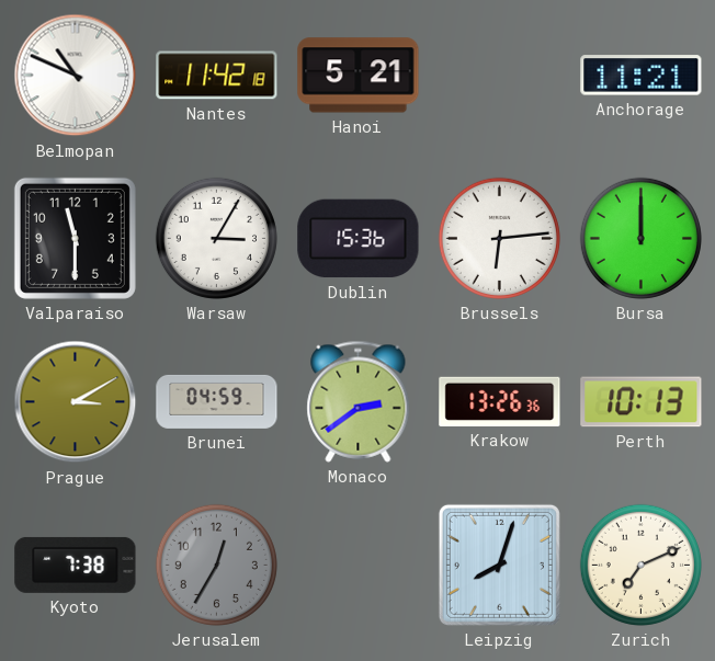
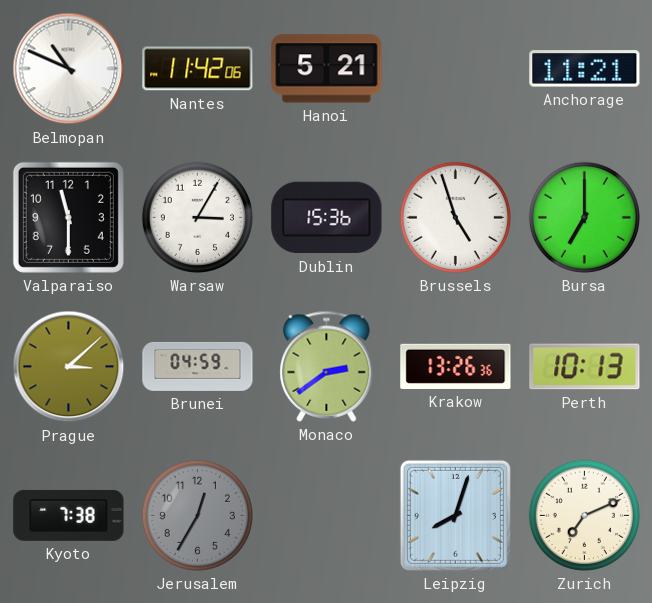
Nantes: 11:42:18 -> 11:42:06 (198, 69)
Brussels: 6:14 -> 4:57 (455, 217)
Bursa: 12:00 -> 7:00 (584, 217)
Prague: 3:10 -> 3:08 (69, 367)
